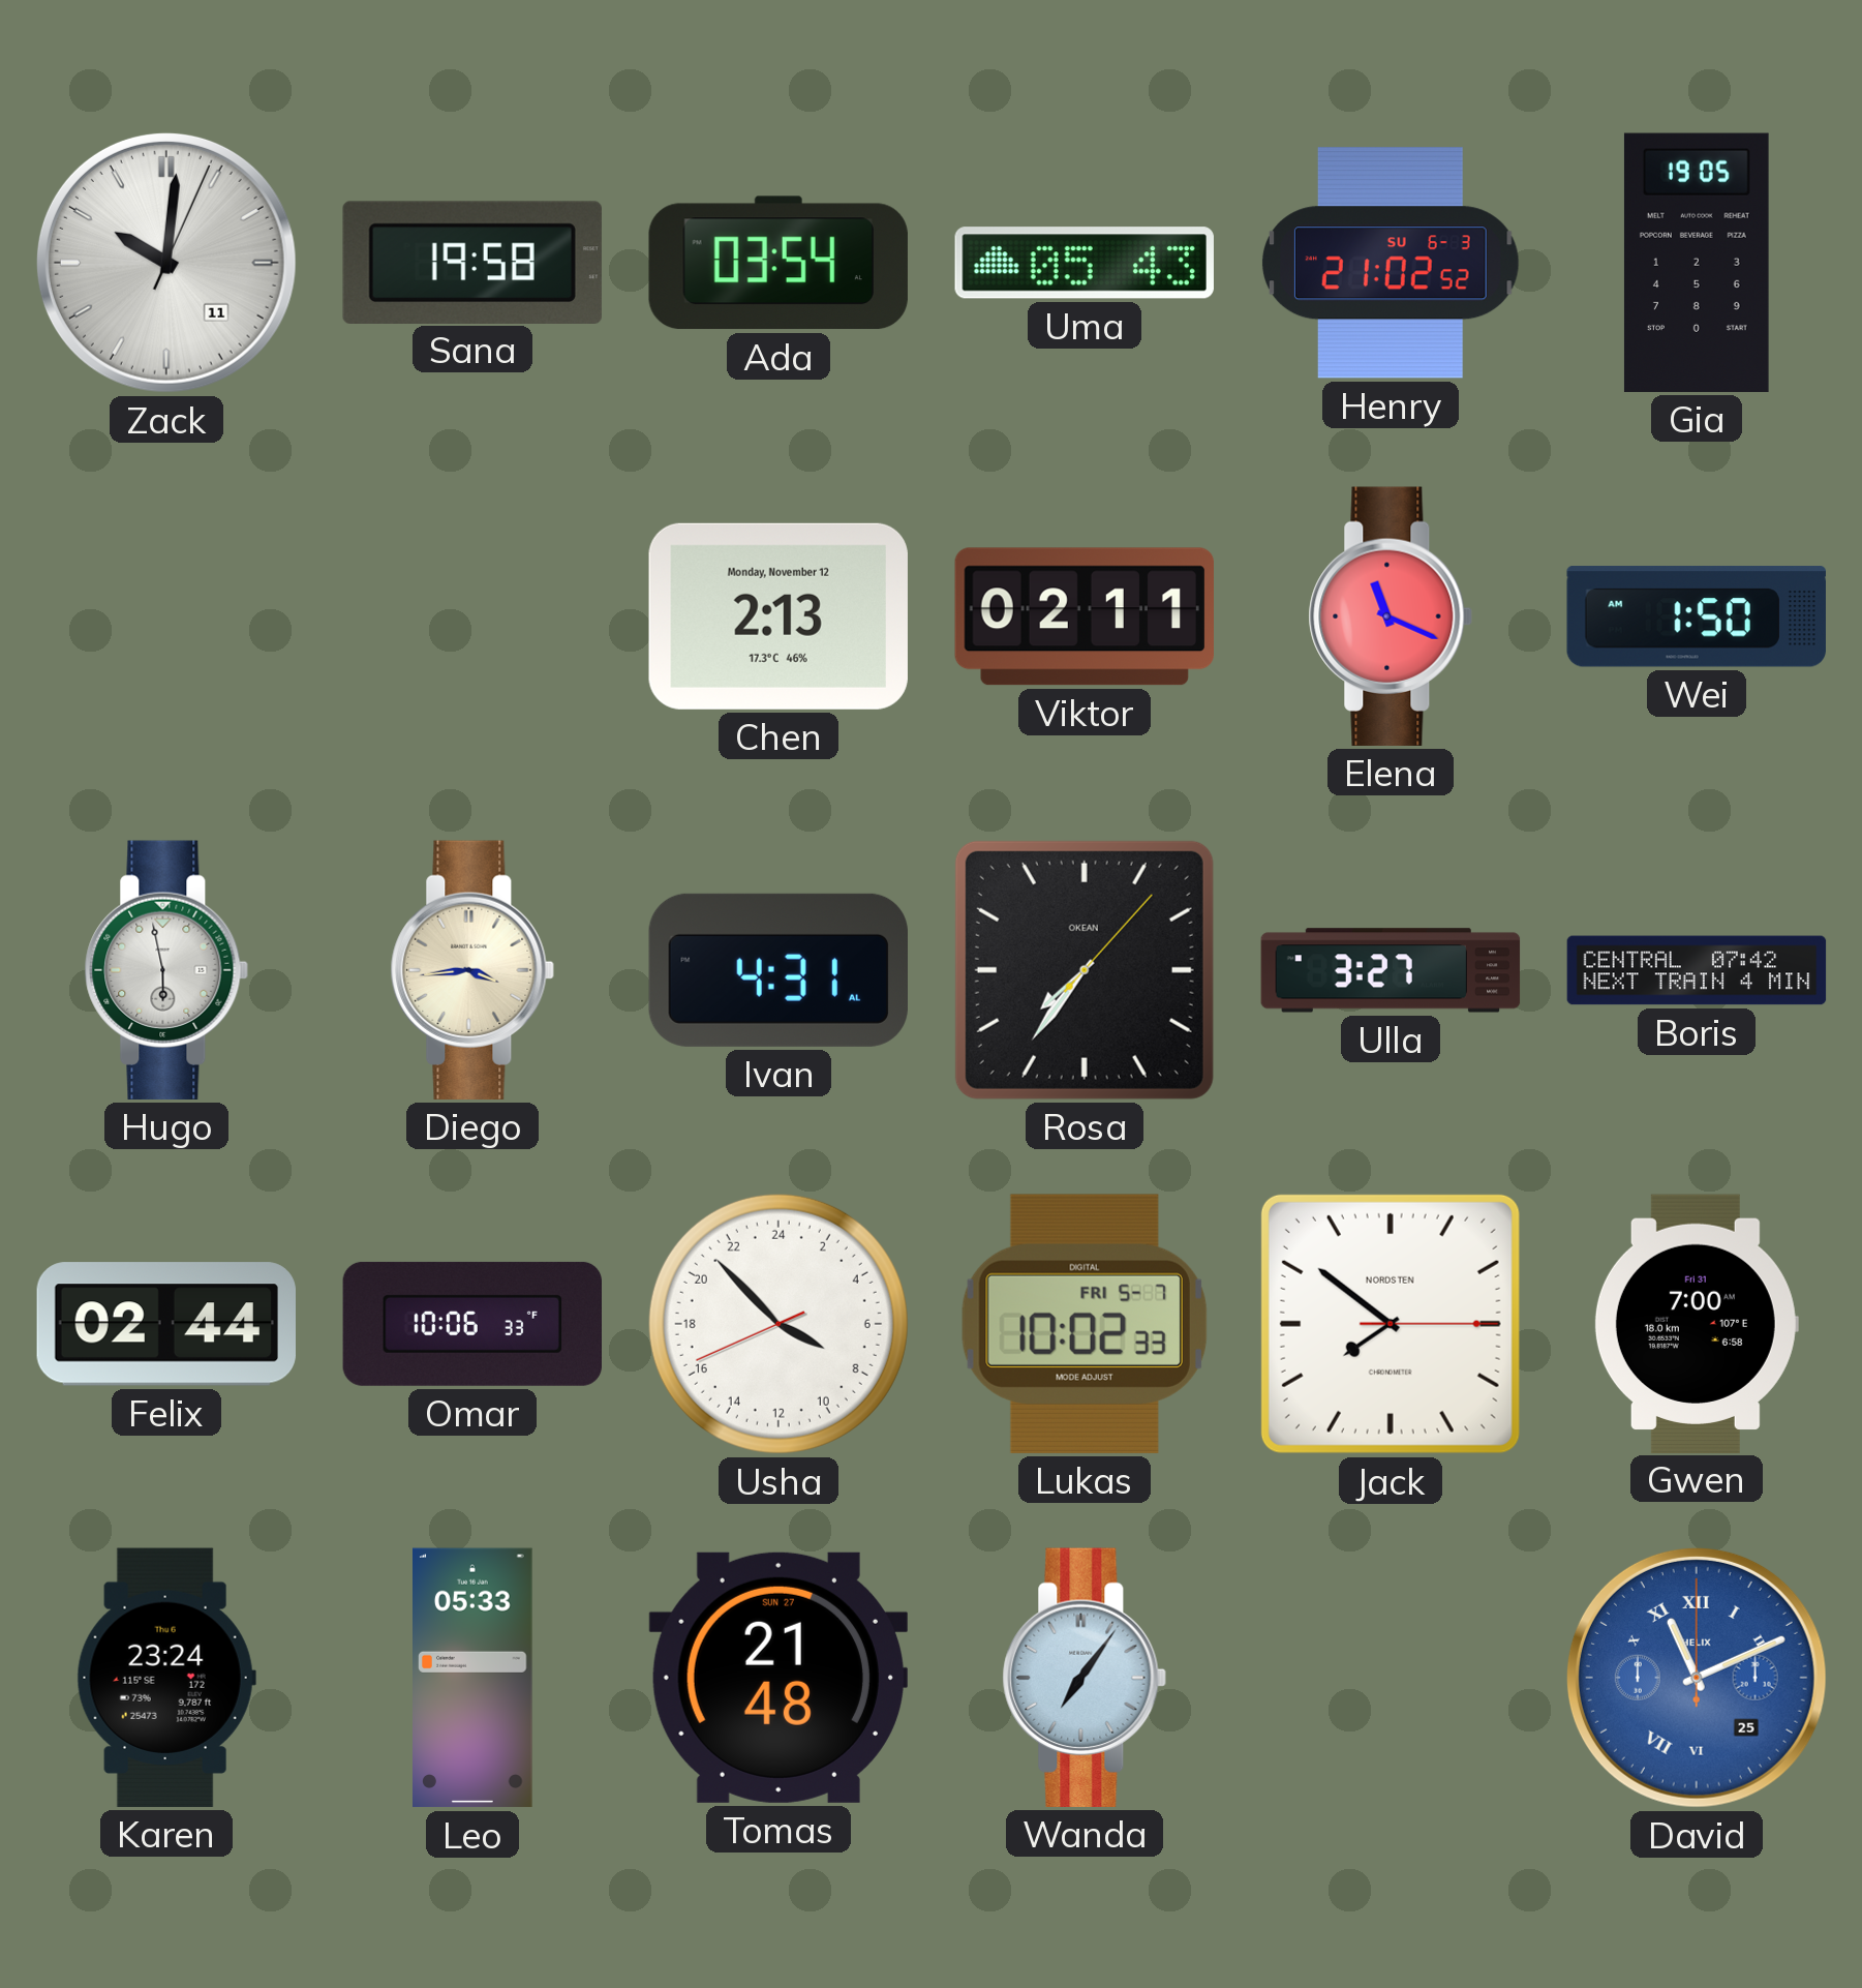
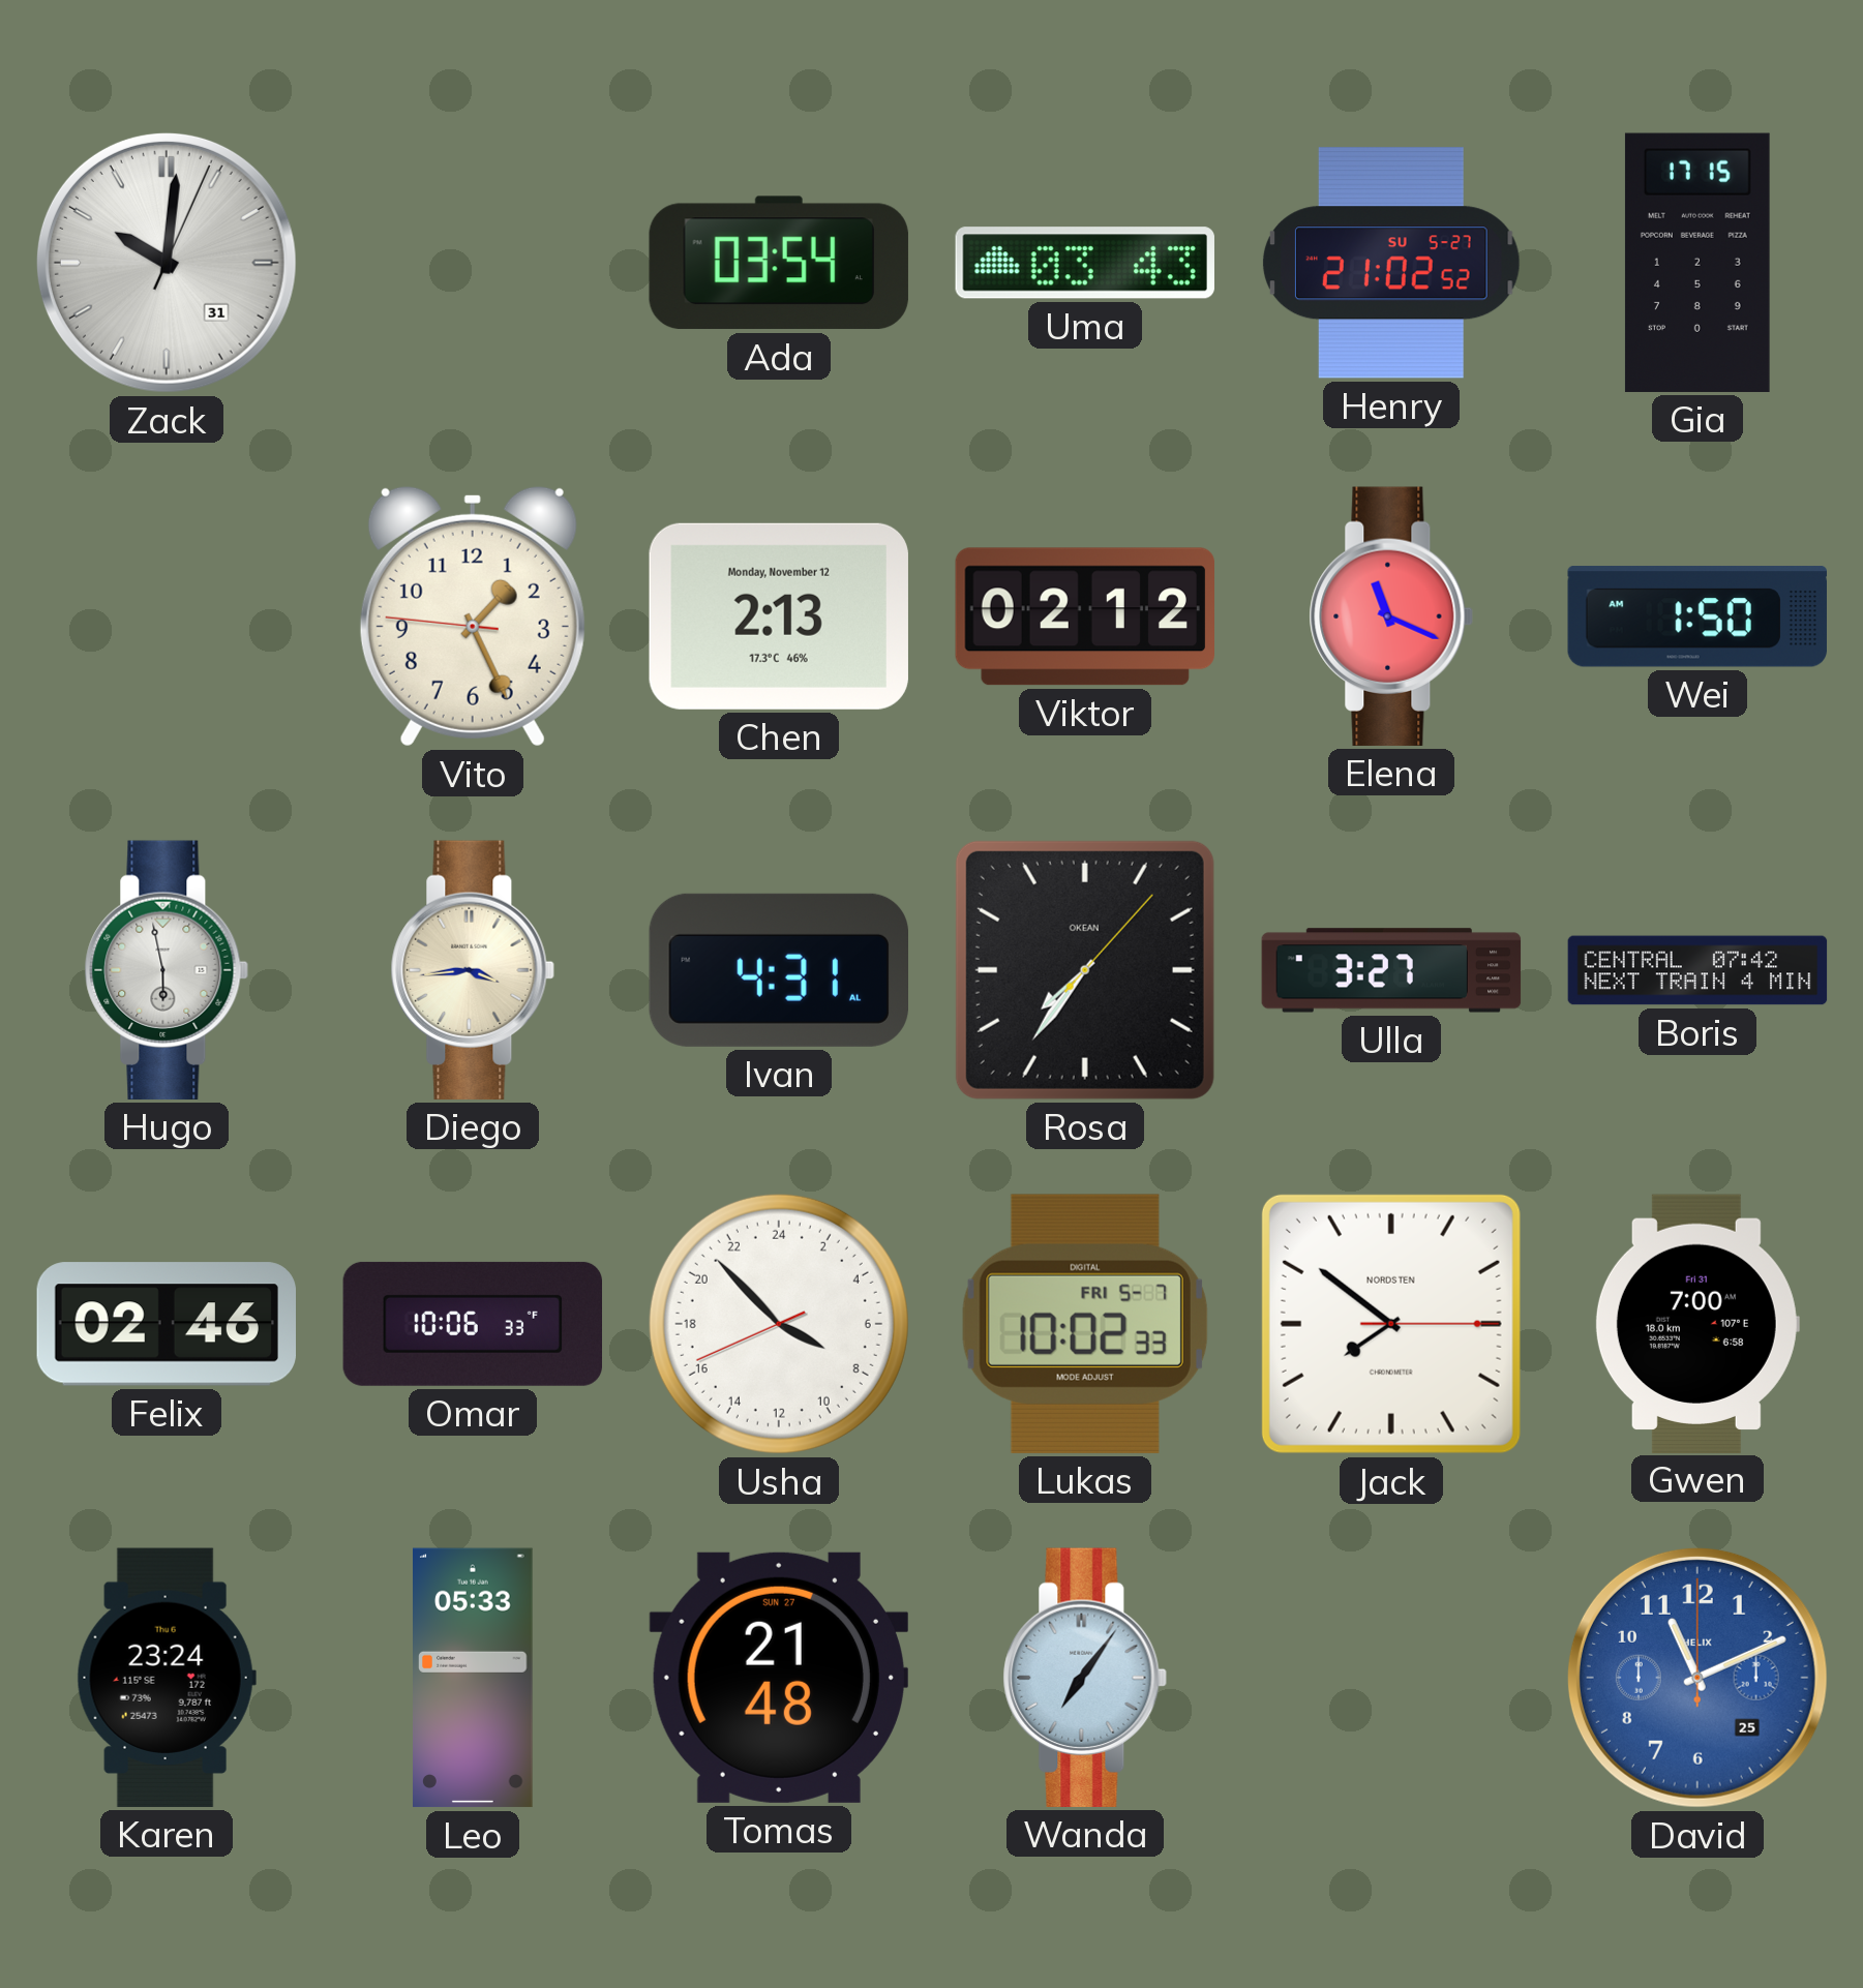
Zack date: 11 -> 31 (167, 263)
Sana: 19:58 -> none (472, 262)
Uma: 05:43 -> 03:43 (1085, 263)
Henry date: SU 6-3 -> SU 5-27 (1391, 263)
Gia: 19:05 -> 17:15 (1697, 263)
Vito: none -> 1:25 (473, 616)
Viktor: 02:11 -> 02:12 (1084, 616)
Felix: 02:44 -> 02:46 (166, 1324)
David numerals: Roman -> Arabic (1697, 1678)
